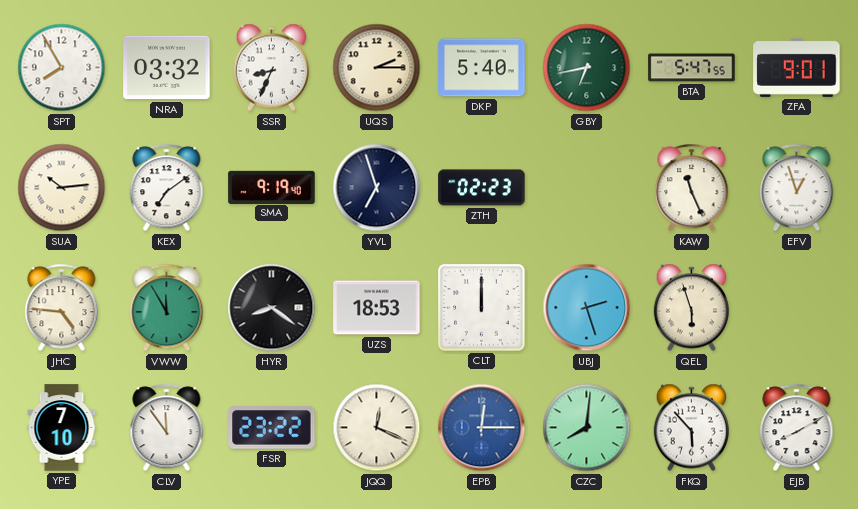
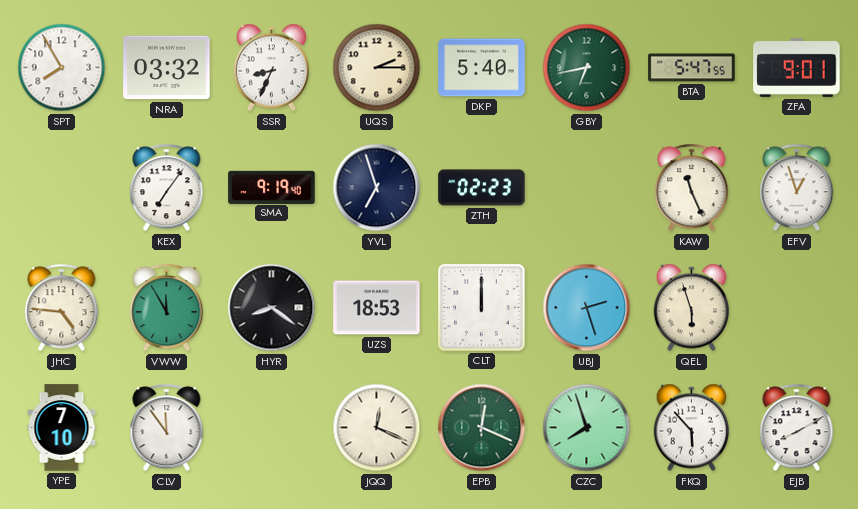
SUA: 10:14 -> none (62, 188)
KEX: 7:09 -> 7:06 (167, 188)
FSR: 23:22 -> none (272, 428)
EPB: 12:15 -> 12:19 (482, 428)
EPB dial: blue -> green (482, 428)
CZC: 8:01 -> 7:57 (587, 428)
